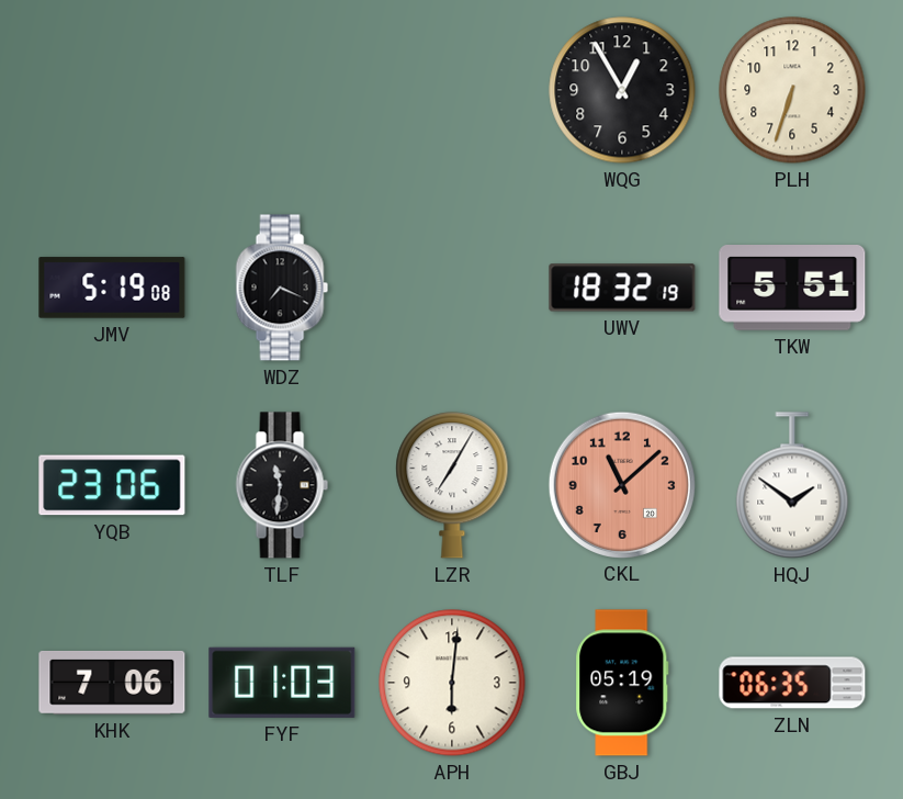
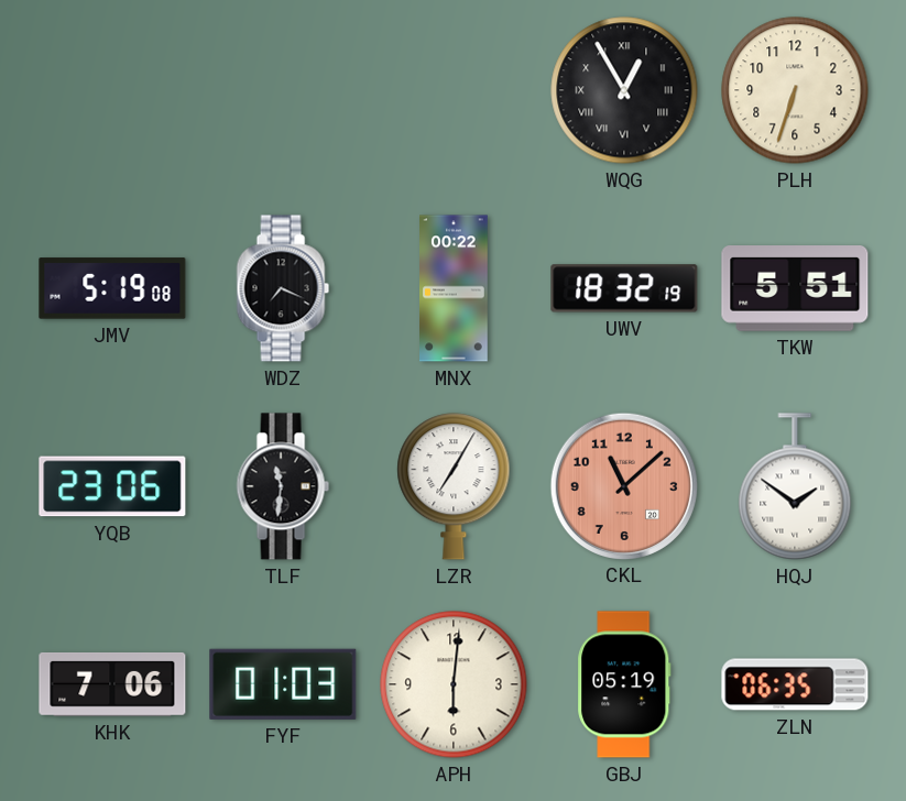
WQG numerals: Arabic -> Roman (624, 90)
MNX: none -> 00:22 (455, 288)
